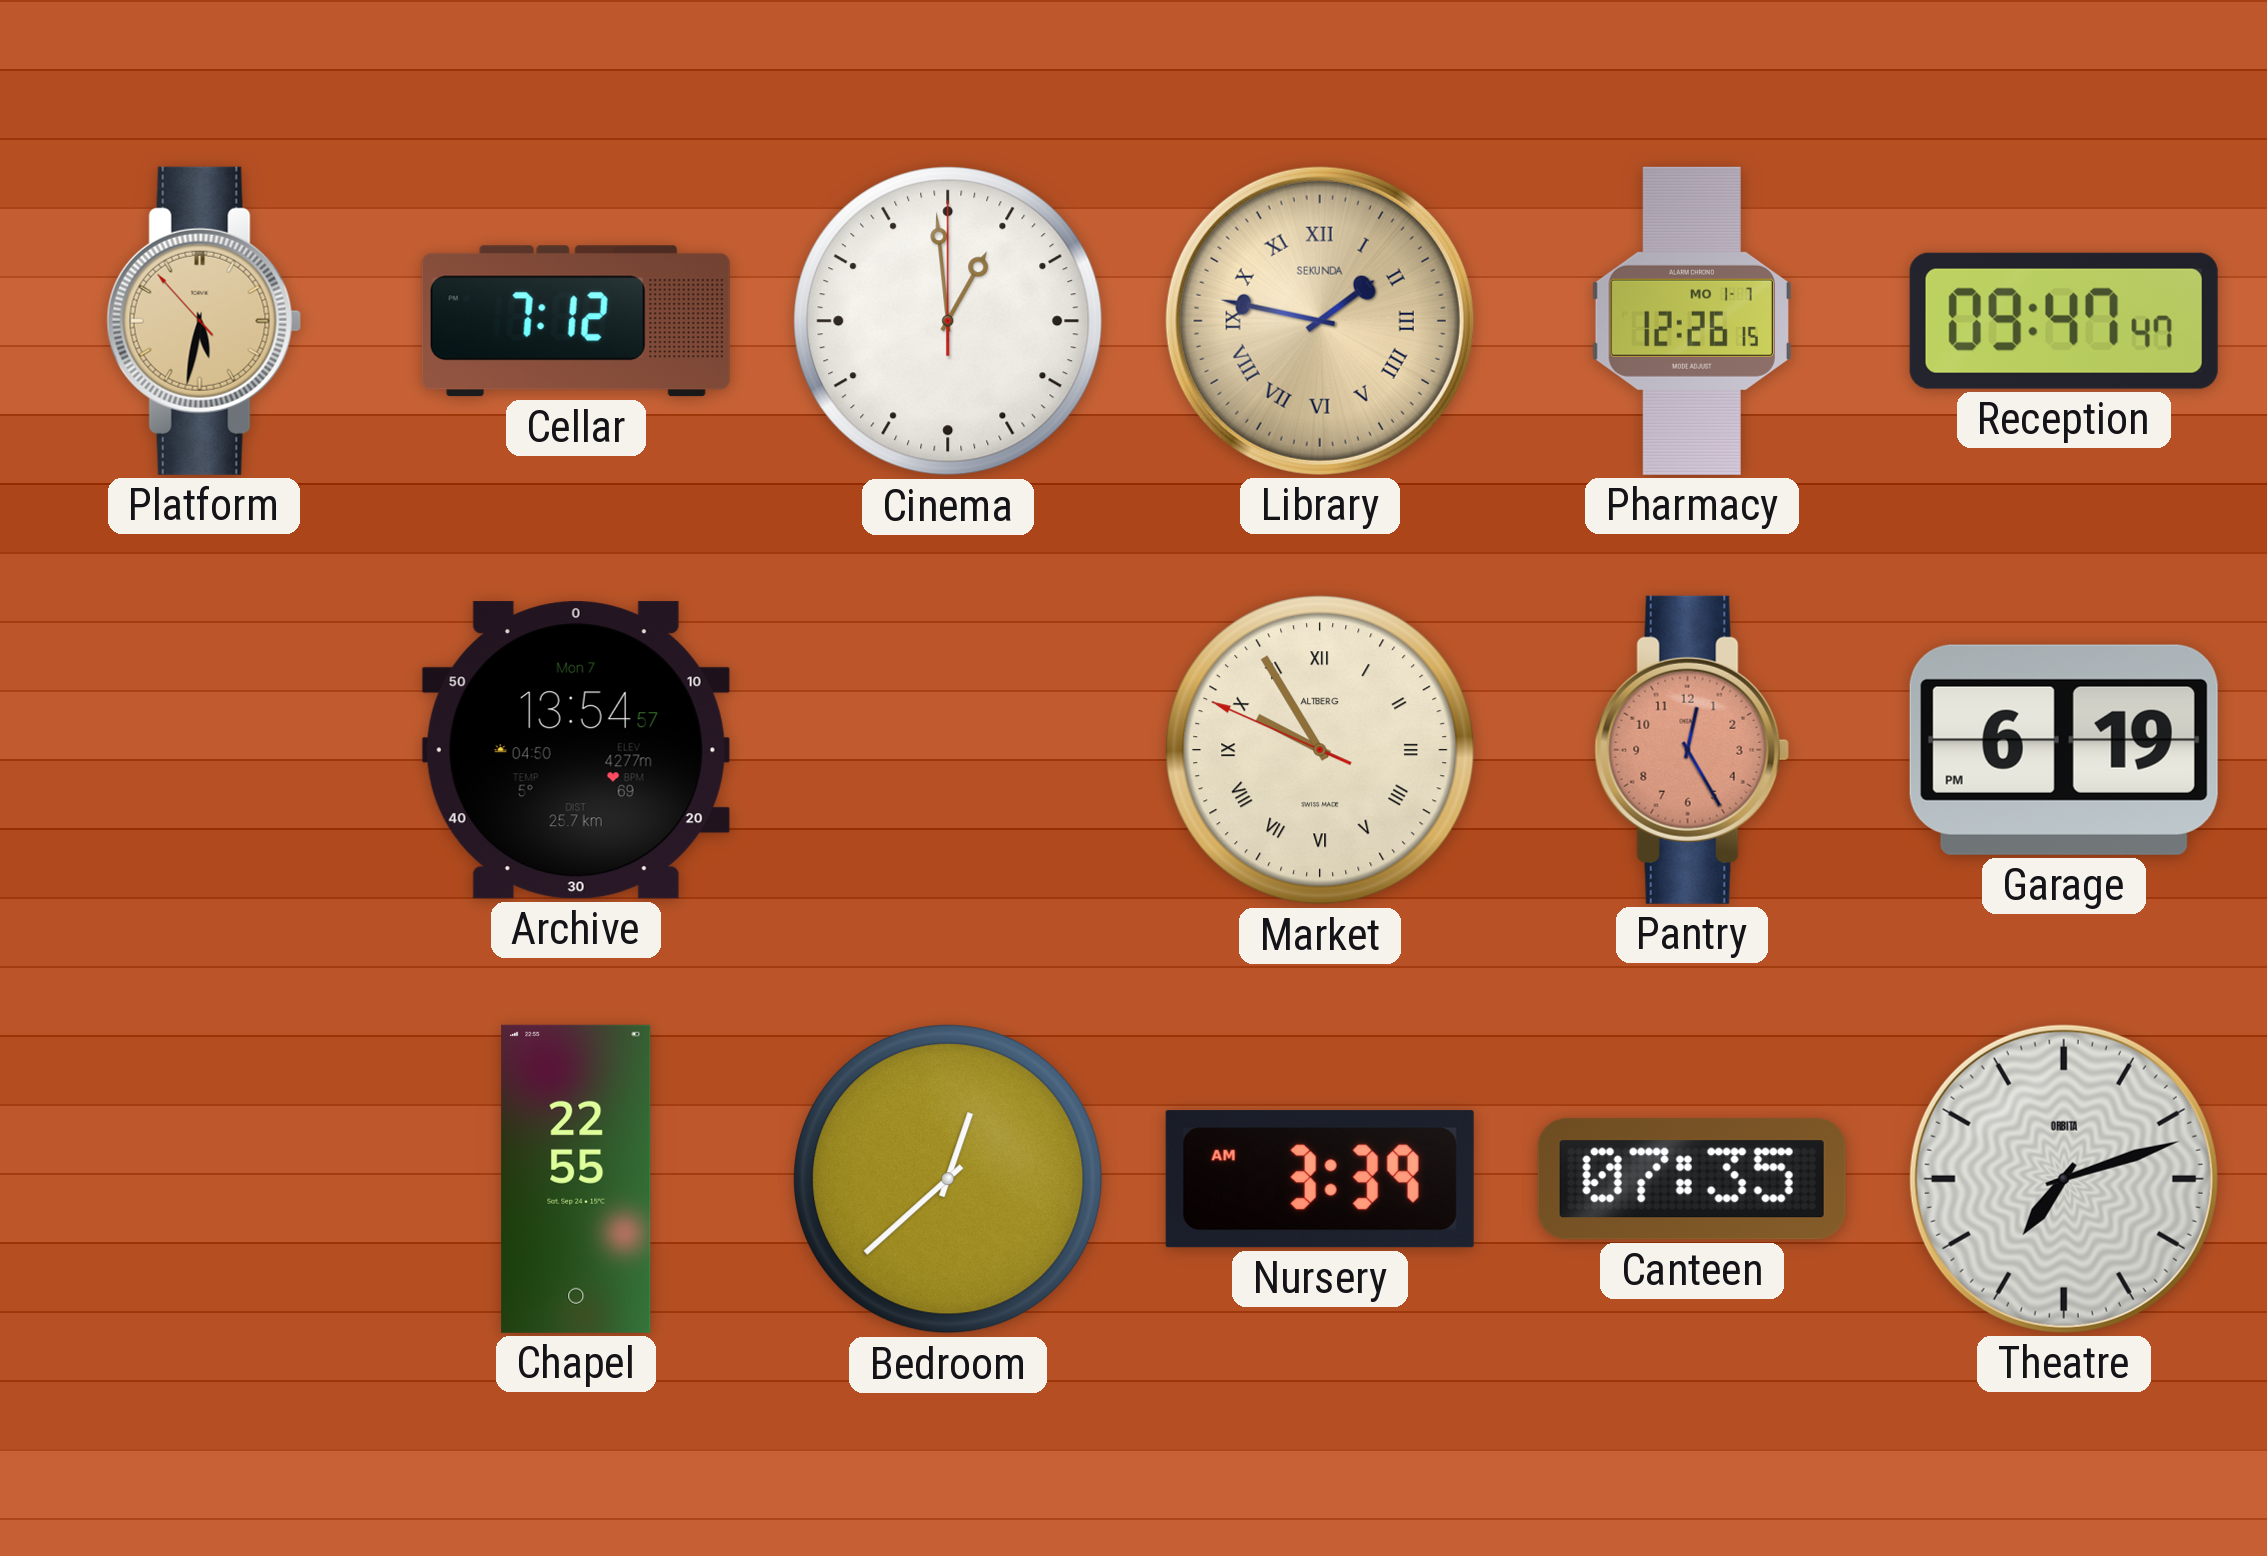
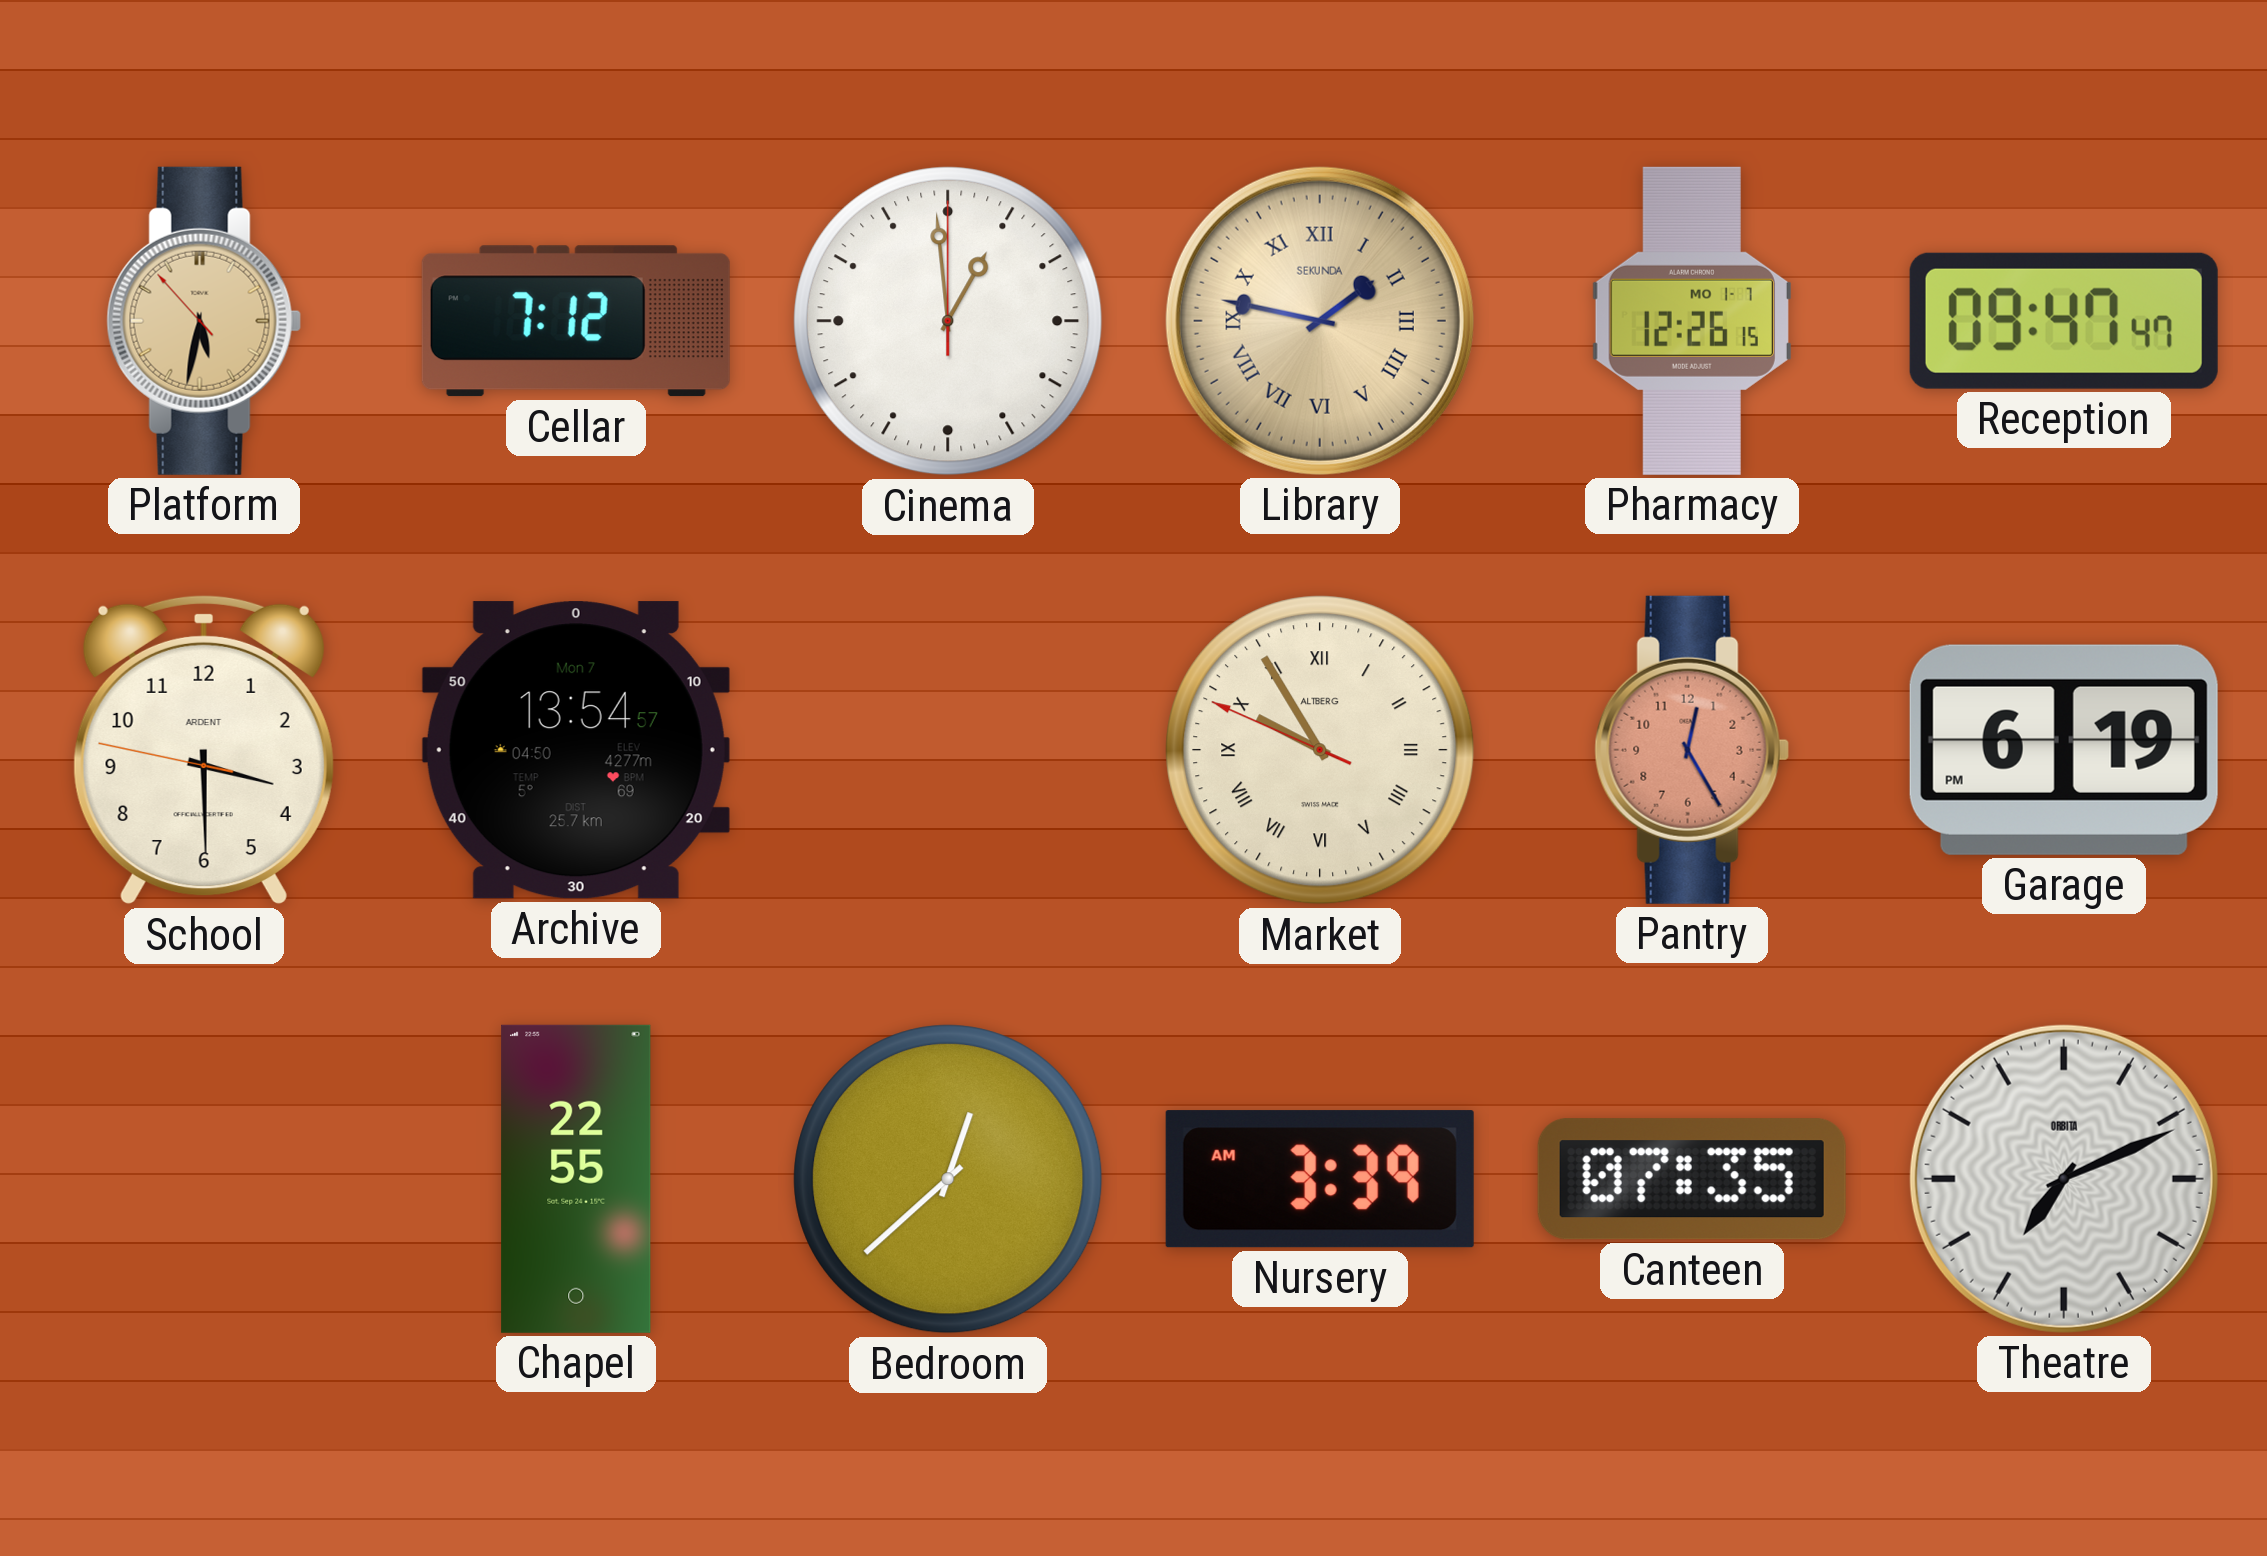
School: none -> 3:29 (204, 750)
Theatre: 7:12 -> 7:11 (2064, 1179)
